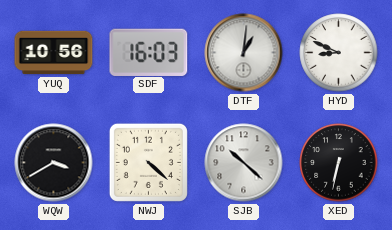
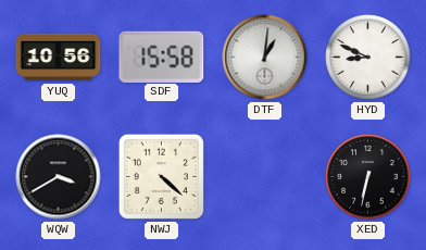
SDF: 16:03 -> 15:58 (162, 57)
SJB: 10:22 -> none (244, 163)
